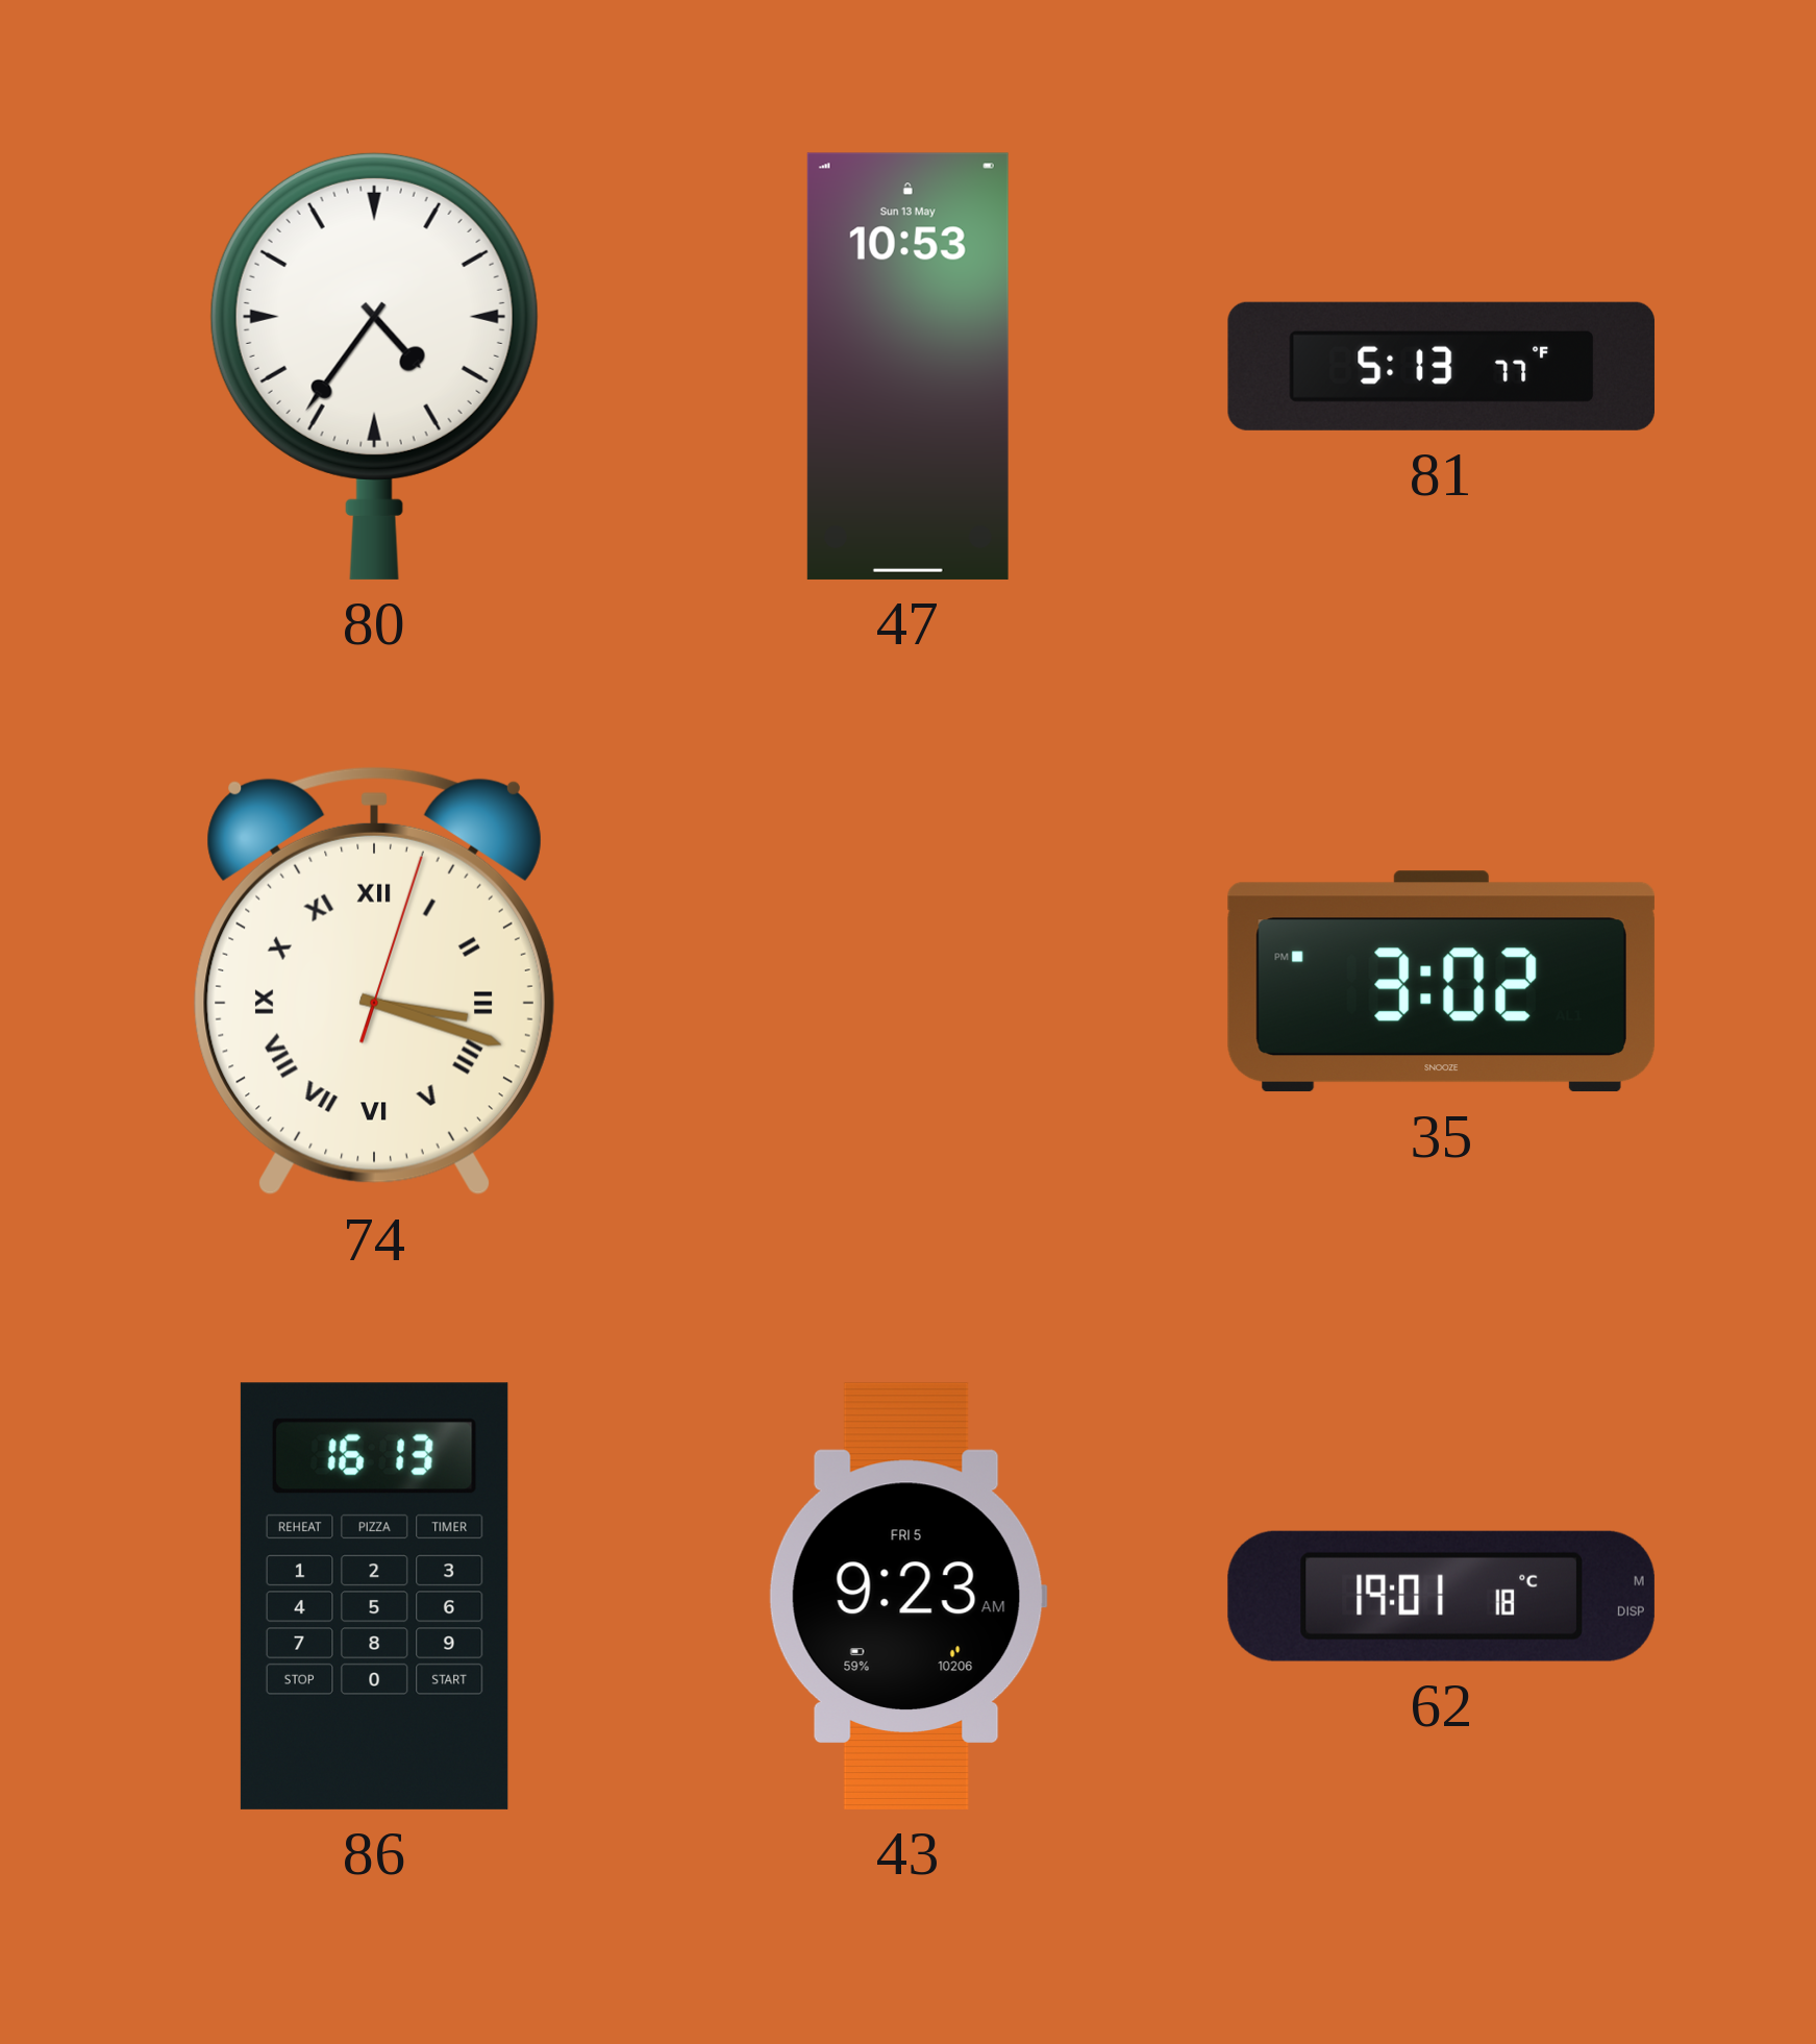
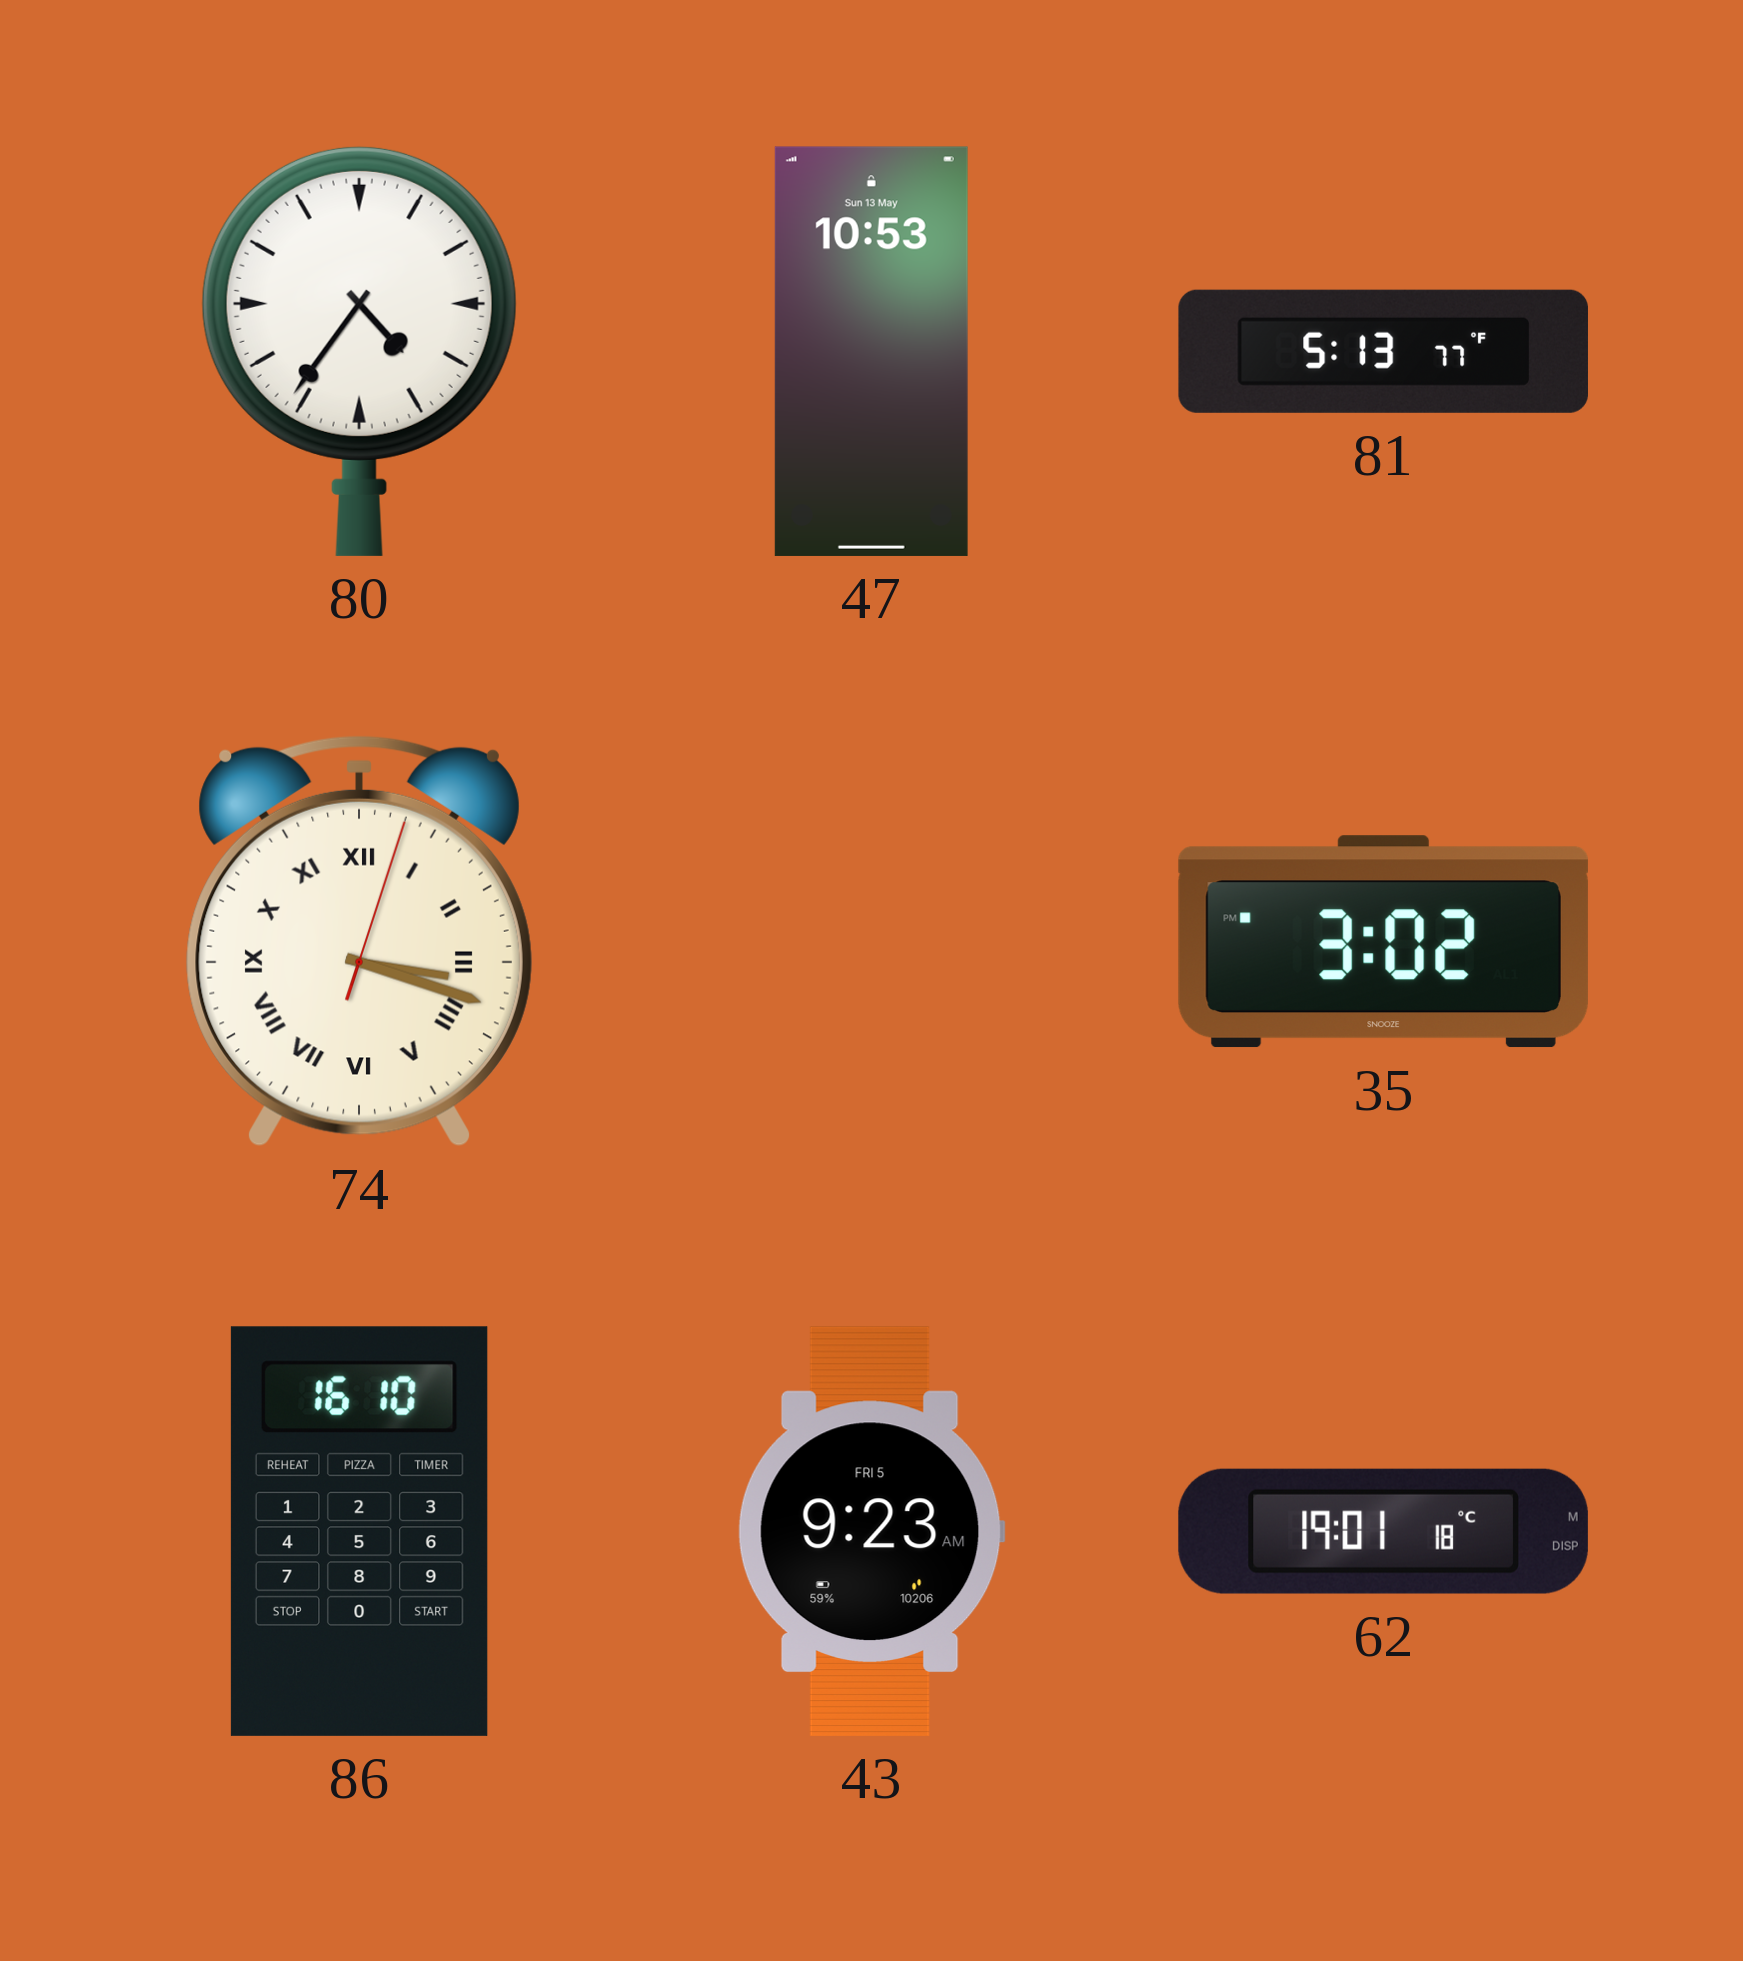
86: 16:13 -> 16:10 (359, 1531)
